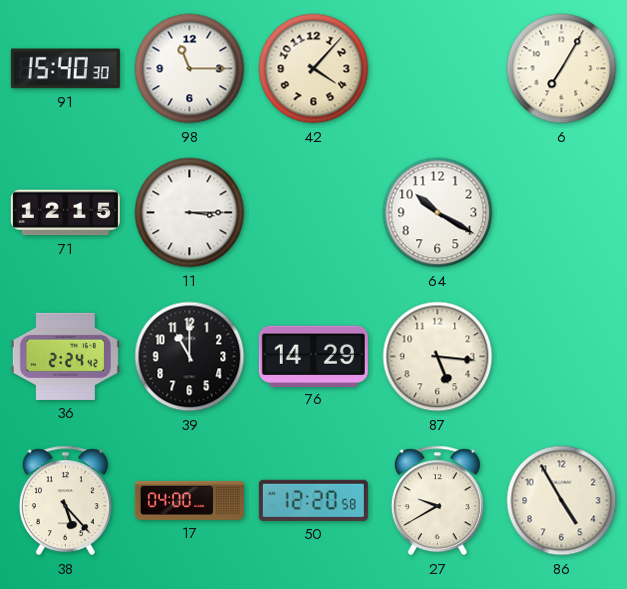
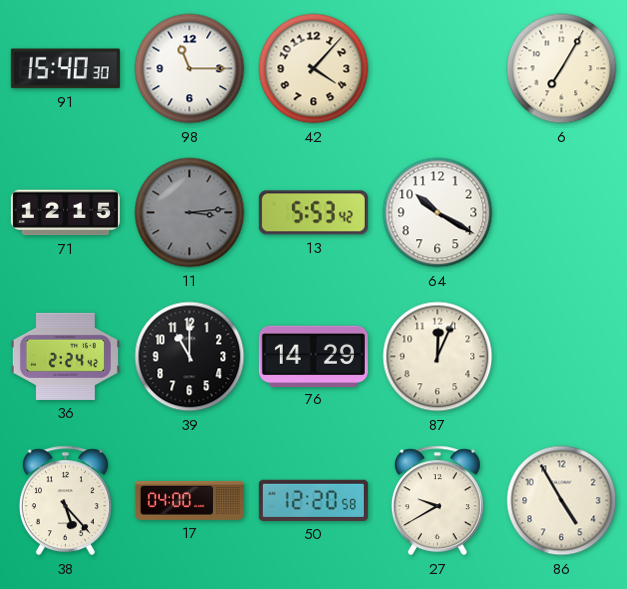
11: 3:15 -> 3:14 (190, 213)
11 dial: white -> grey (190, 213)
13: none -> 5:53 (313, 213)
87: 5:16 -> 12:04 (438, 357)
